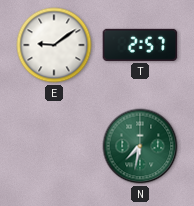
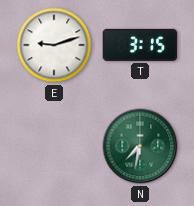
E: 9:09 -> 9:12 (54, 45)
T: 2:57 -> 3:15 (140, 45)
